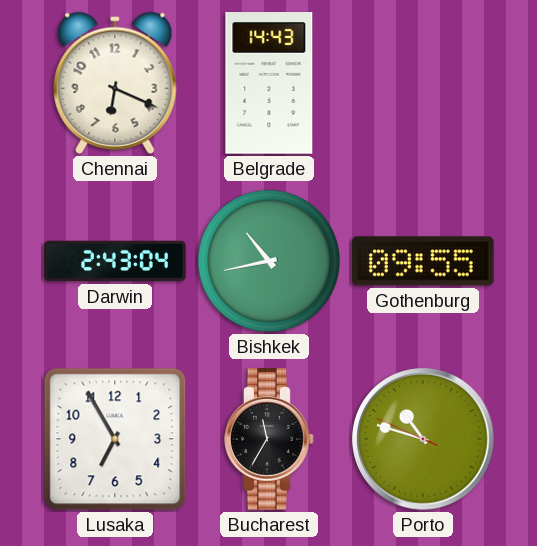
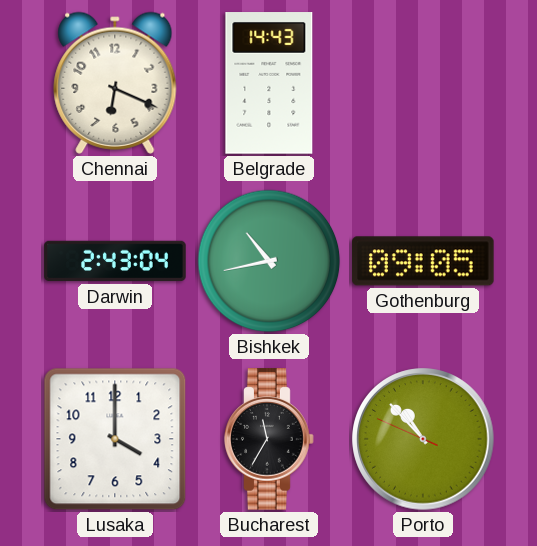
Gothenburg: 09:55 -> 09:05 (423, 261)
Lusaka: 6:55 -> 4:00 (115, 439)
Porto: 10:47 -> 10:52 (423, 439)
